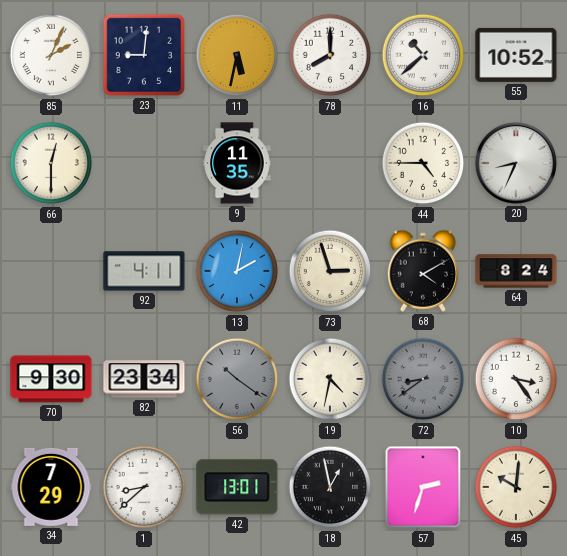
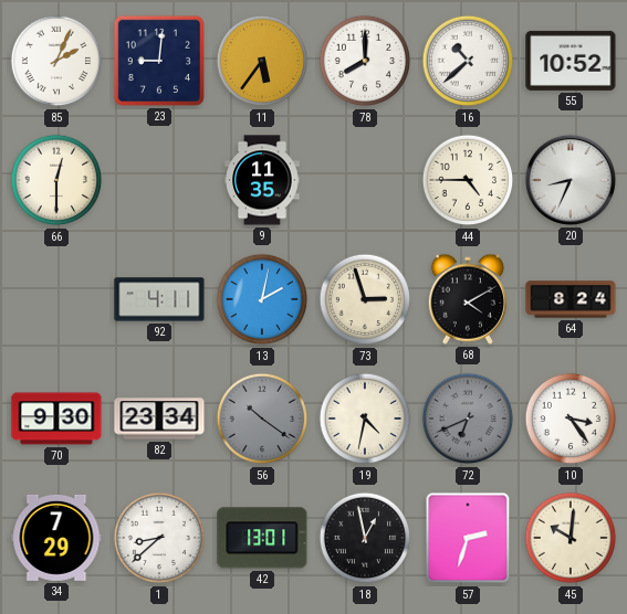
11: 5:32 -> 5:36 (262, 61)
72: 8:39 -> 6:41 (468, 419)
